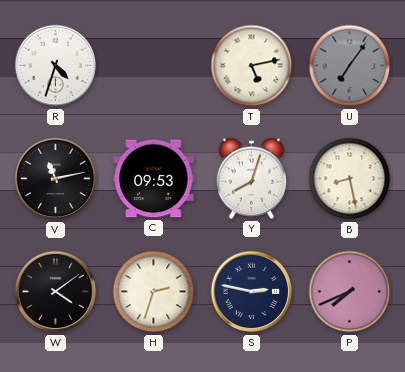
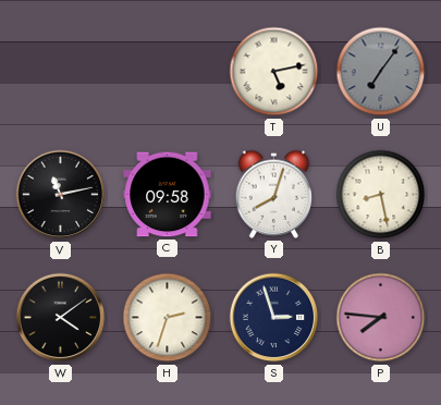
R: 4:33 -> none (56, 66)
C: 09:53 -> 09:58 (168, 195)
S: 2:47 -> 2:57 (274, 318)
P: 7:41 -> 7:46 (381, 318)
